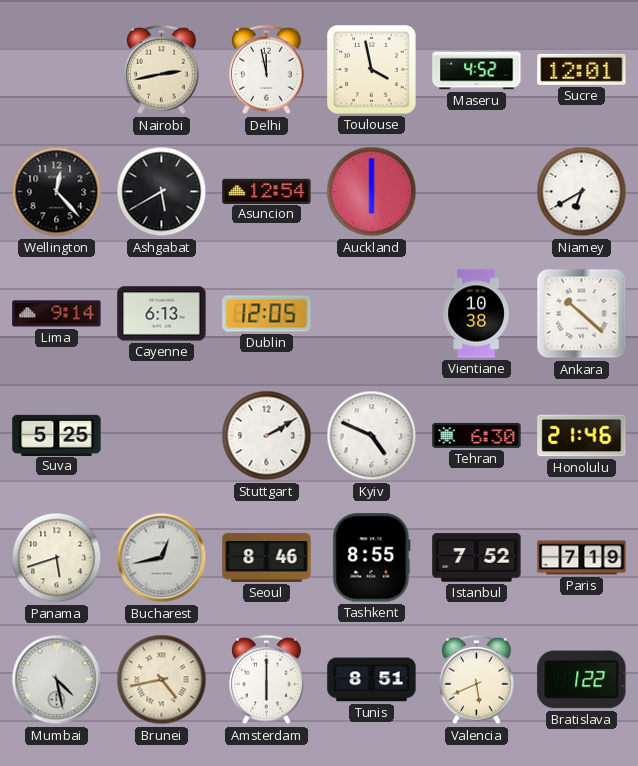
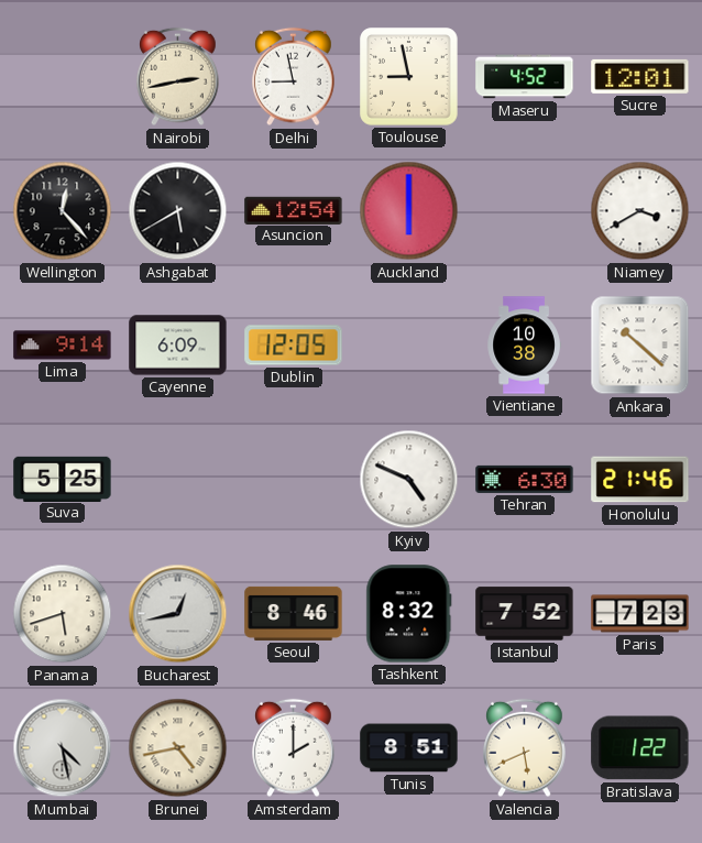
Delhi: 11:58 -> 8:58 (294, 77)
Toulouse: 3:58 -> 8:58 (409, 77)
Niamey: 6:40 -> 3:40 (640, 211)
Cayenne: 6:13 -> 6:09 (178, 346)
Stuttgart: 2:10 -> none (267, 436)
Tashkent: 8:55 -> 8:32 (409, 614)
Paris: 7:19 -> 7:23 (640, 614)
Amsterdam: 6:00 -> 2:00 (294, 748)
